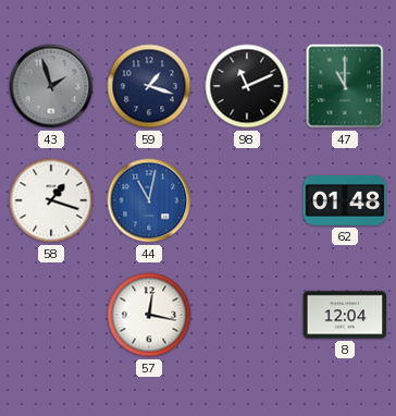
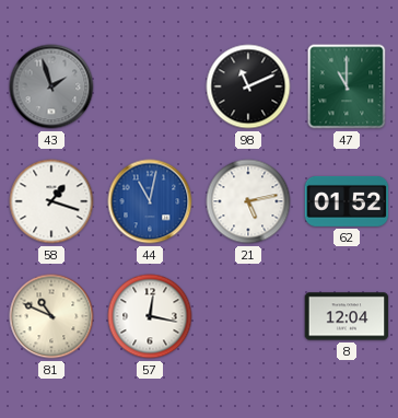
59: 1:18 -> none (149, 86)
21: none -> 5:13 (248, 201)
62: 01:48 -> 01:52 (347, 201)
81: none -> 10:49 (51, 316)
